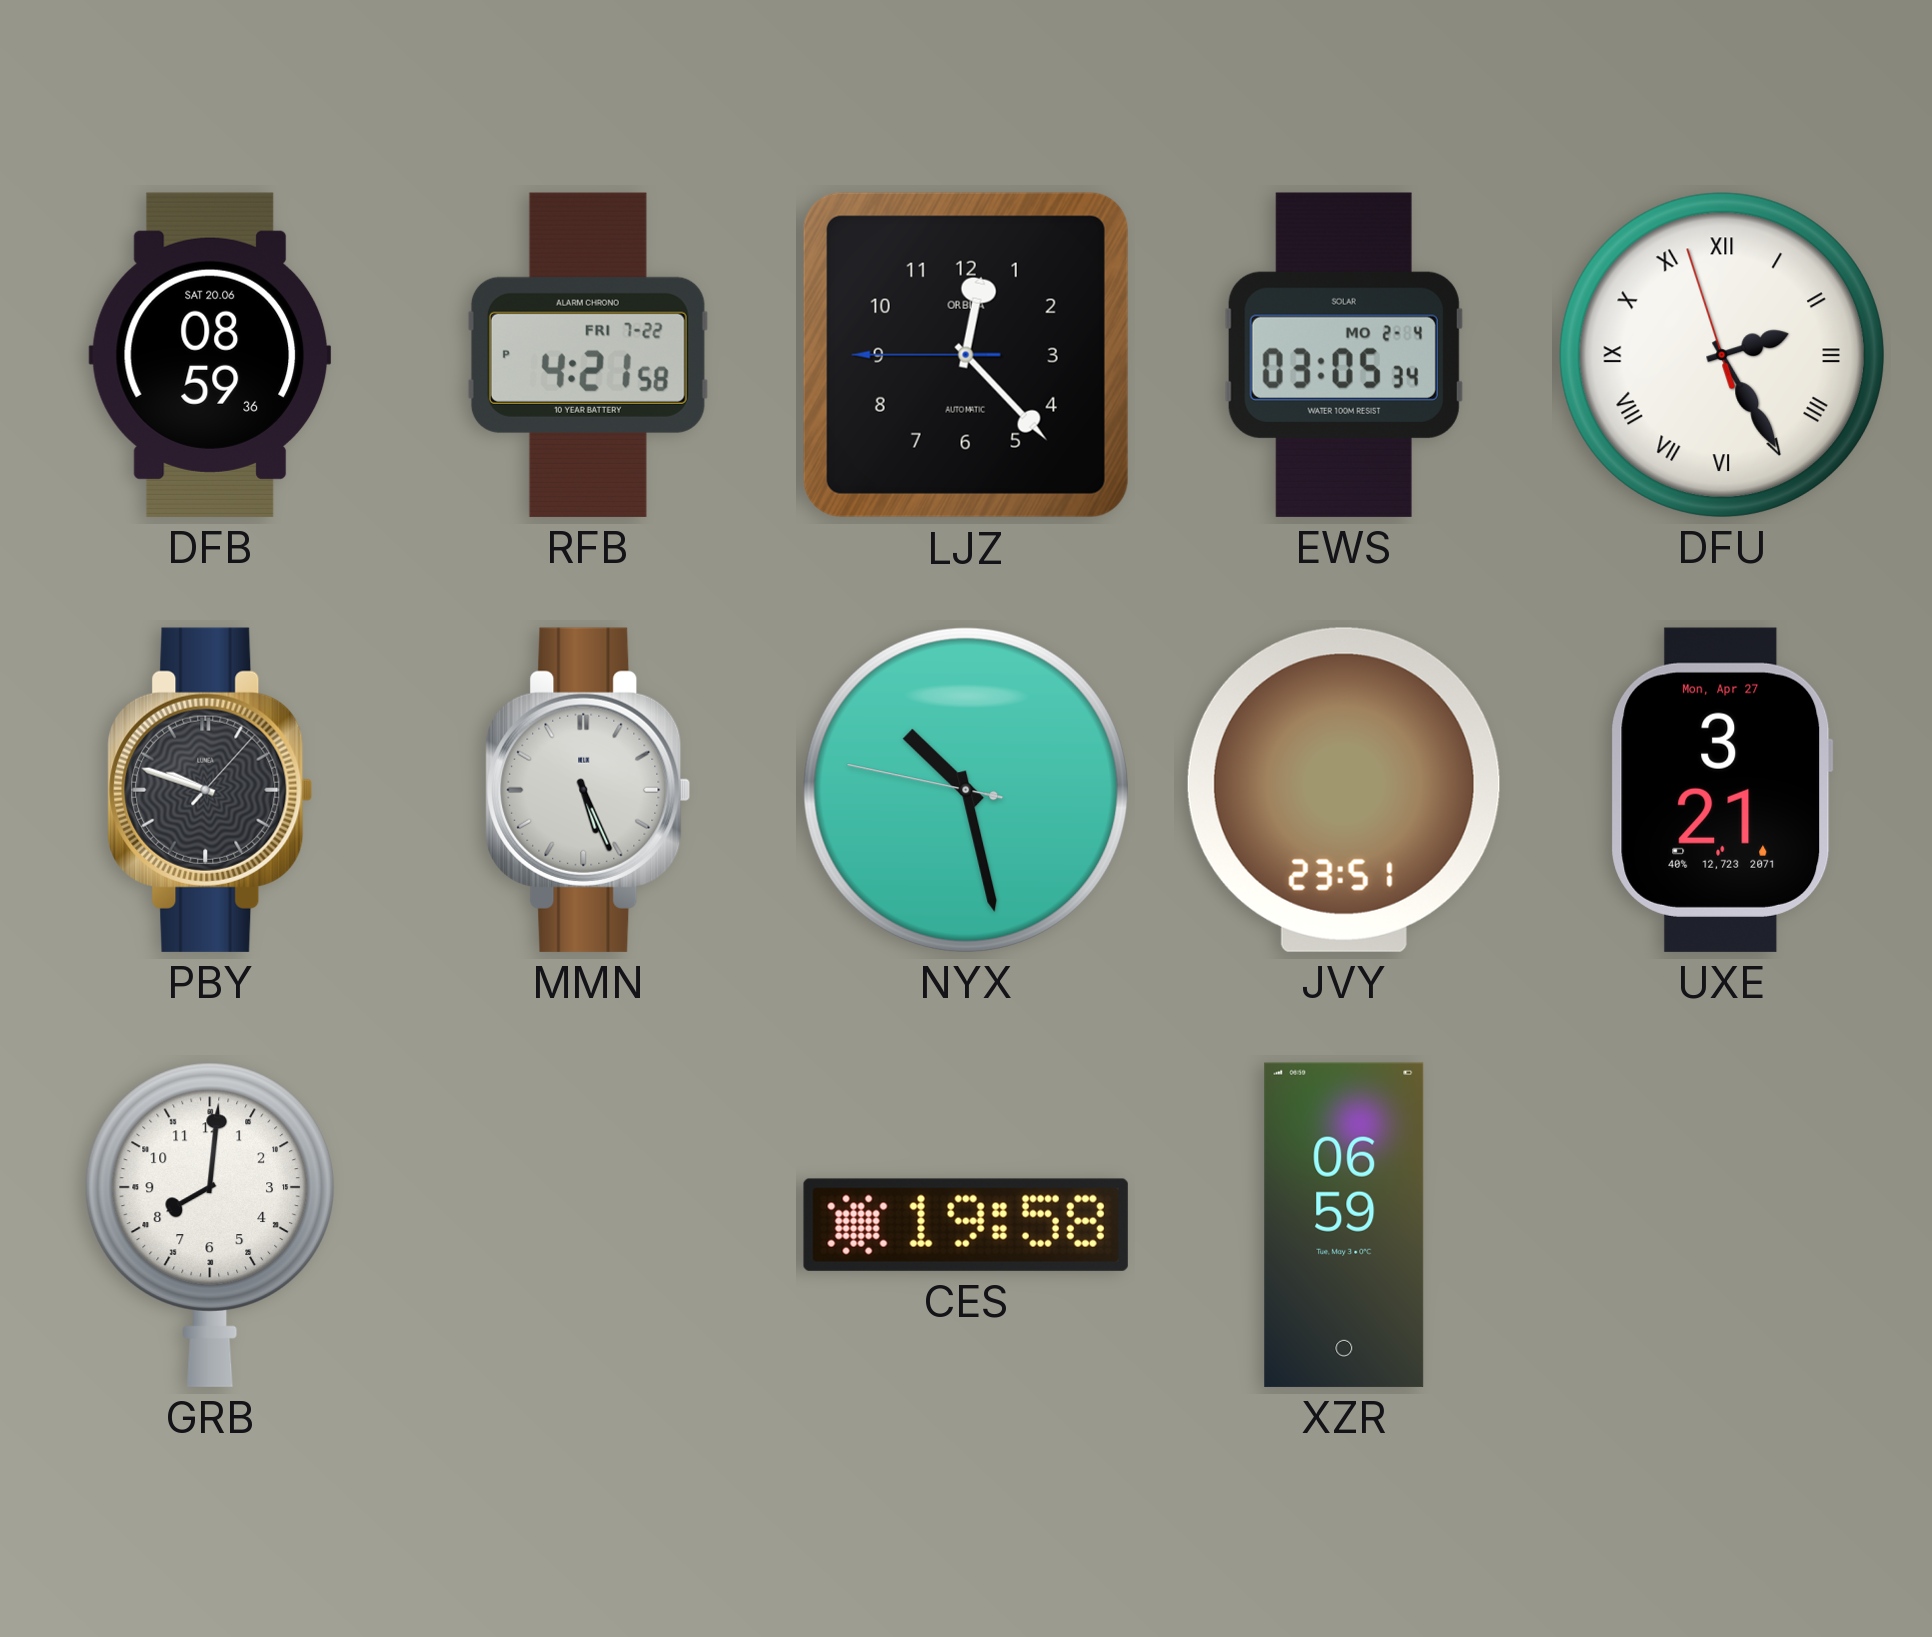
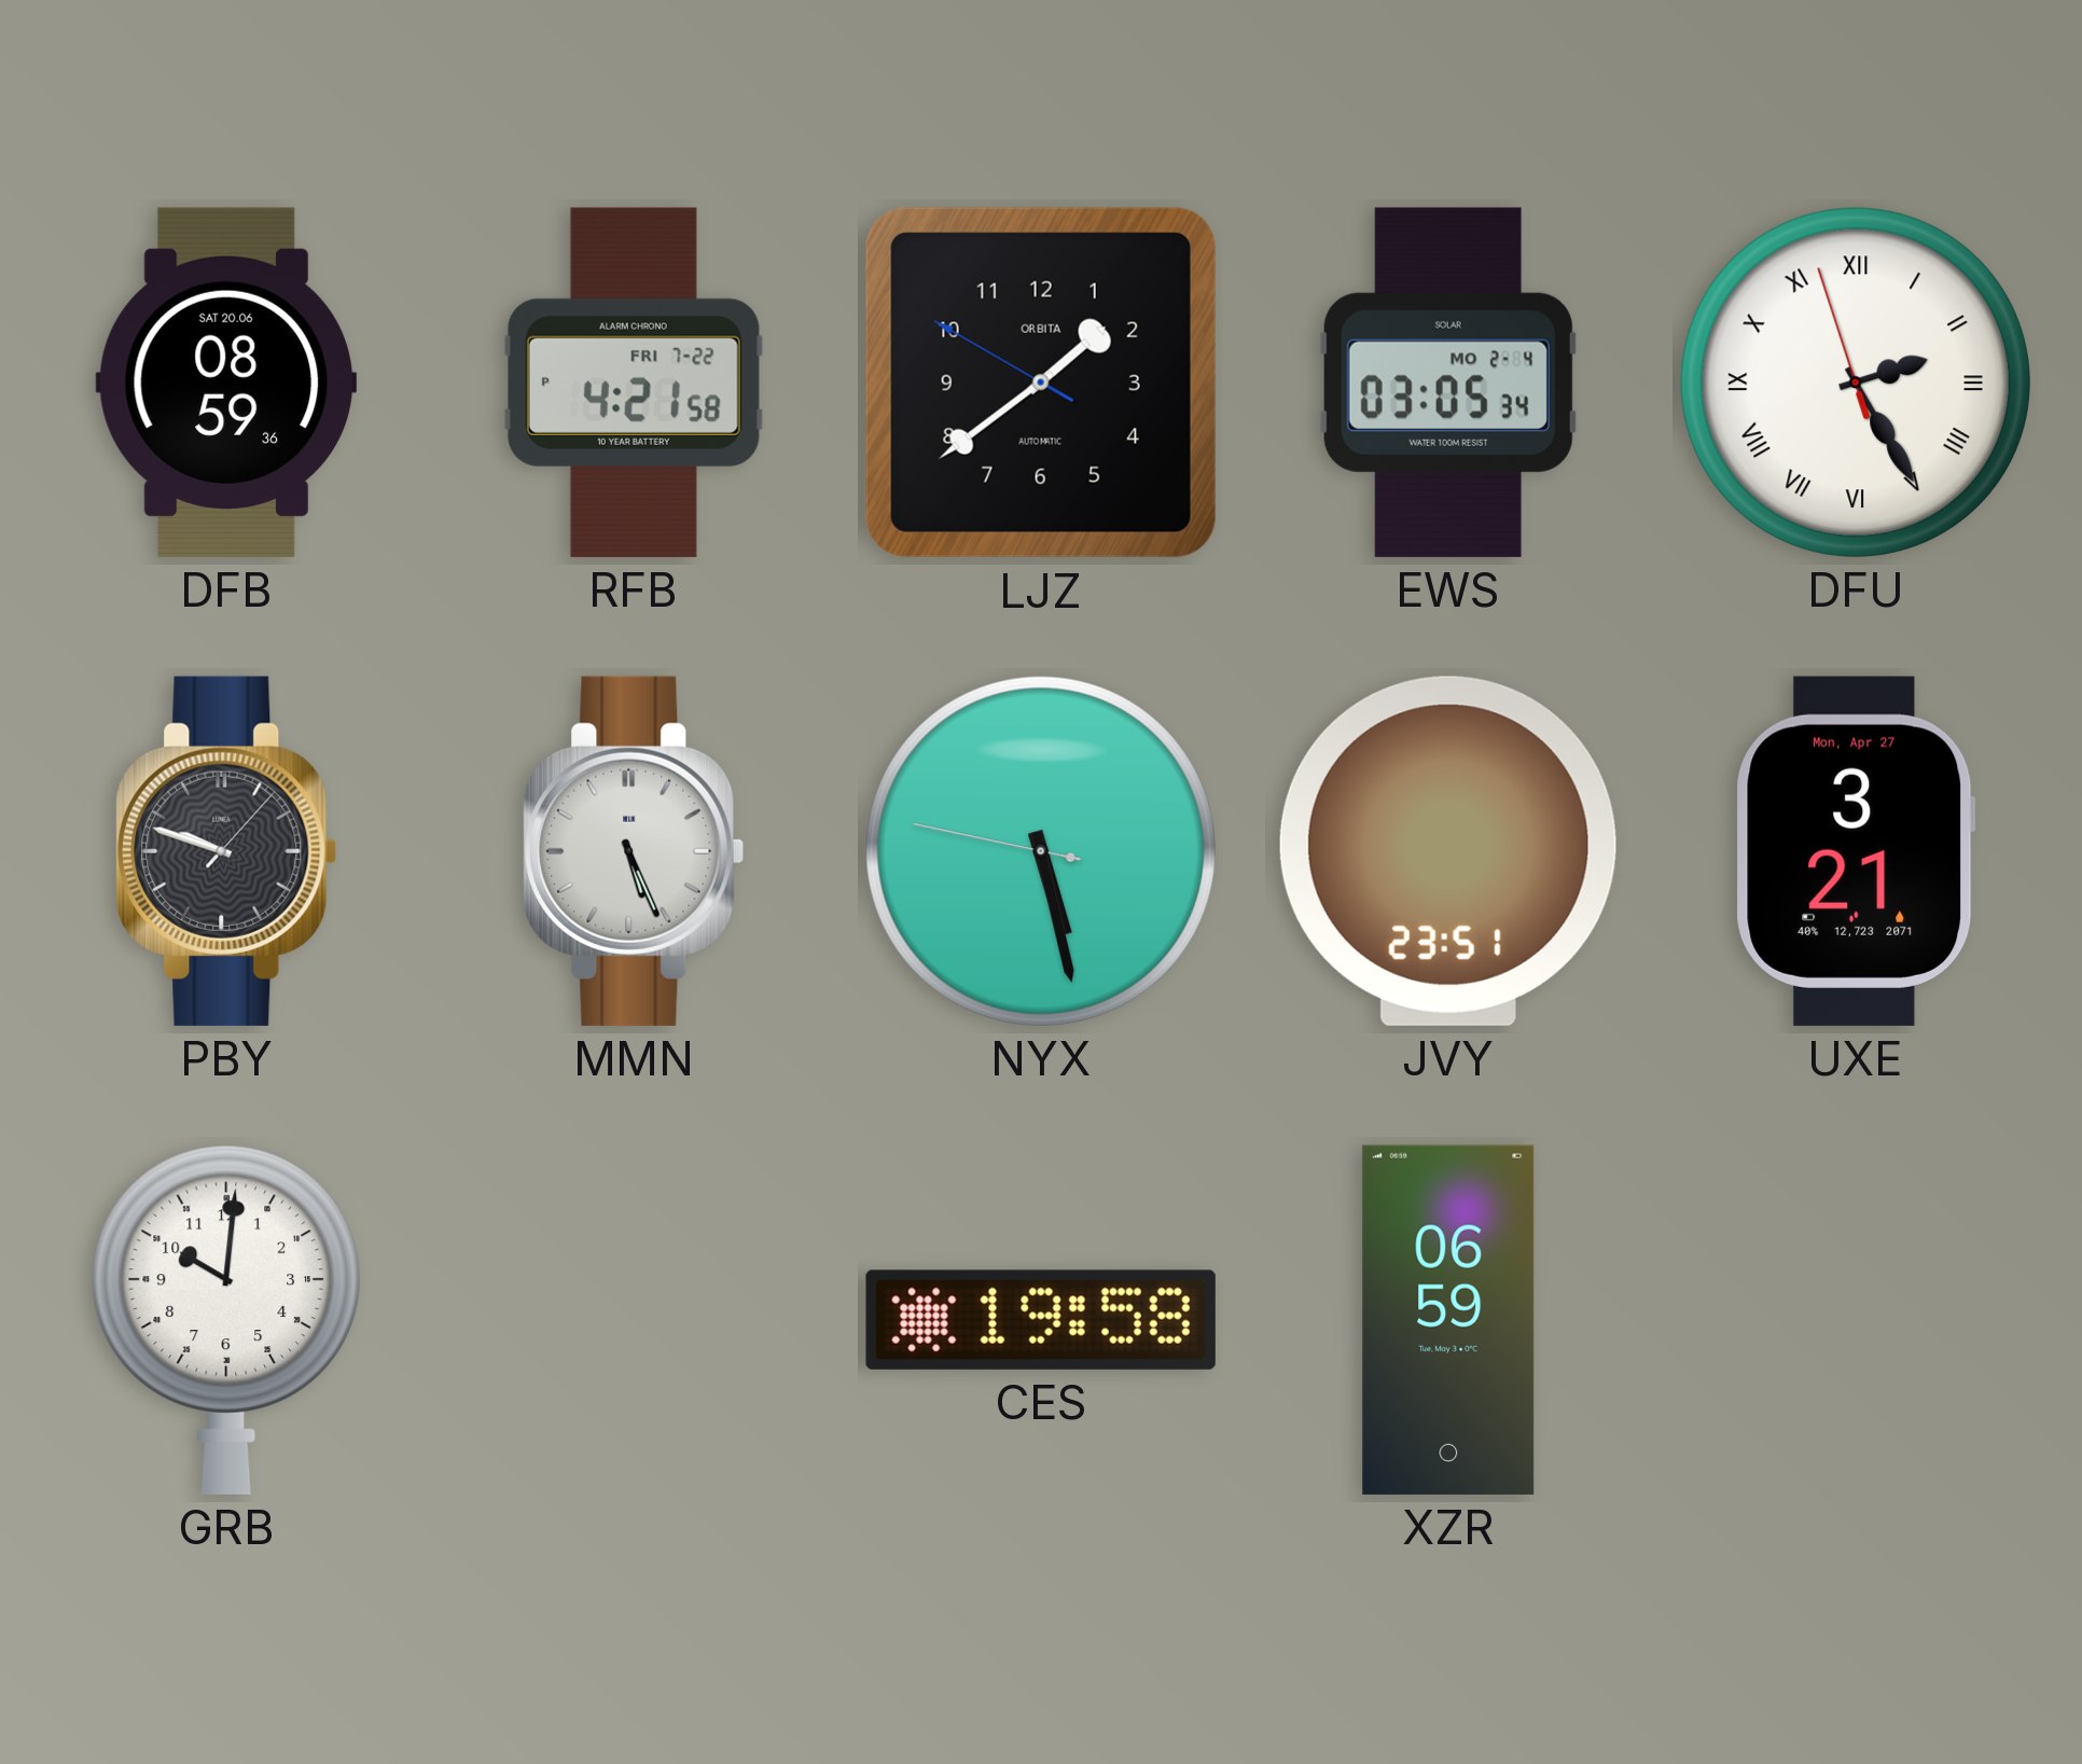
LJZ: 12:22 -> 1:38 (1041, 383)
NYX: 10:27 -> 5:27 (1041, 851)
GRB: 8:01 -> 10:01 (225, 1320)
